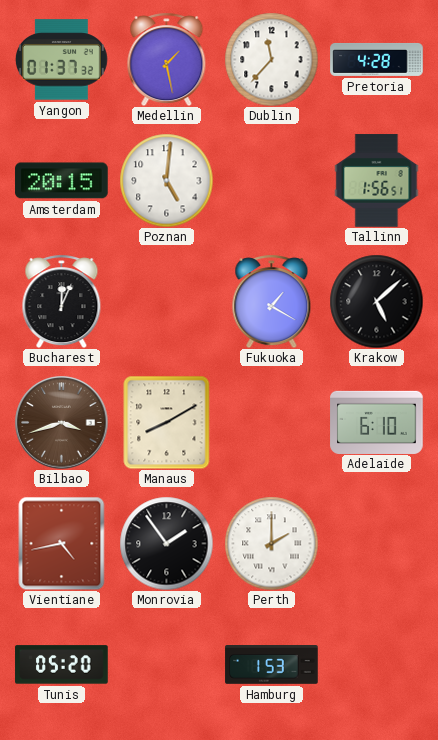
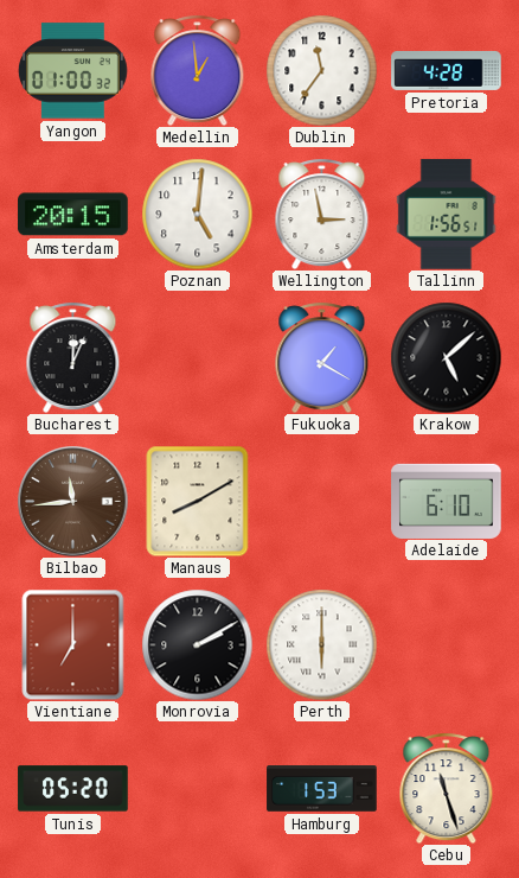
Yangon: 01:37 -> 01:00 (72, 71)
Medellin: 1:28 -> 12:59 (198, 70)
Dublin: 11:37 -> 11:36 (321, 70)
Wellington: none -> 2:58 (322, 214)
Bilbao: 3:42 -> 11:44 (72, 501)
Vientiane: 4:43 -> 7:00 (73, 644)
Monrovia: 1:54 -> 2:10 (197, 644)
Perth: 2:00 -> 6:00 (321, 644)
Cebu: none -> 11:27 (447, 788)
